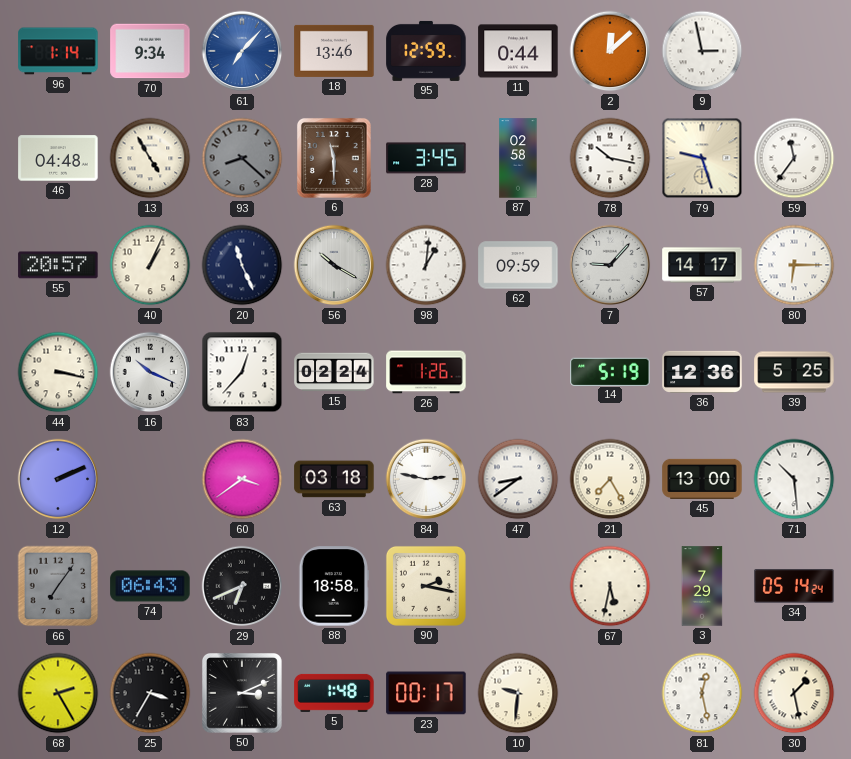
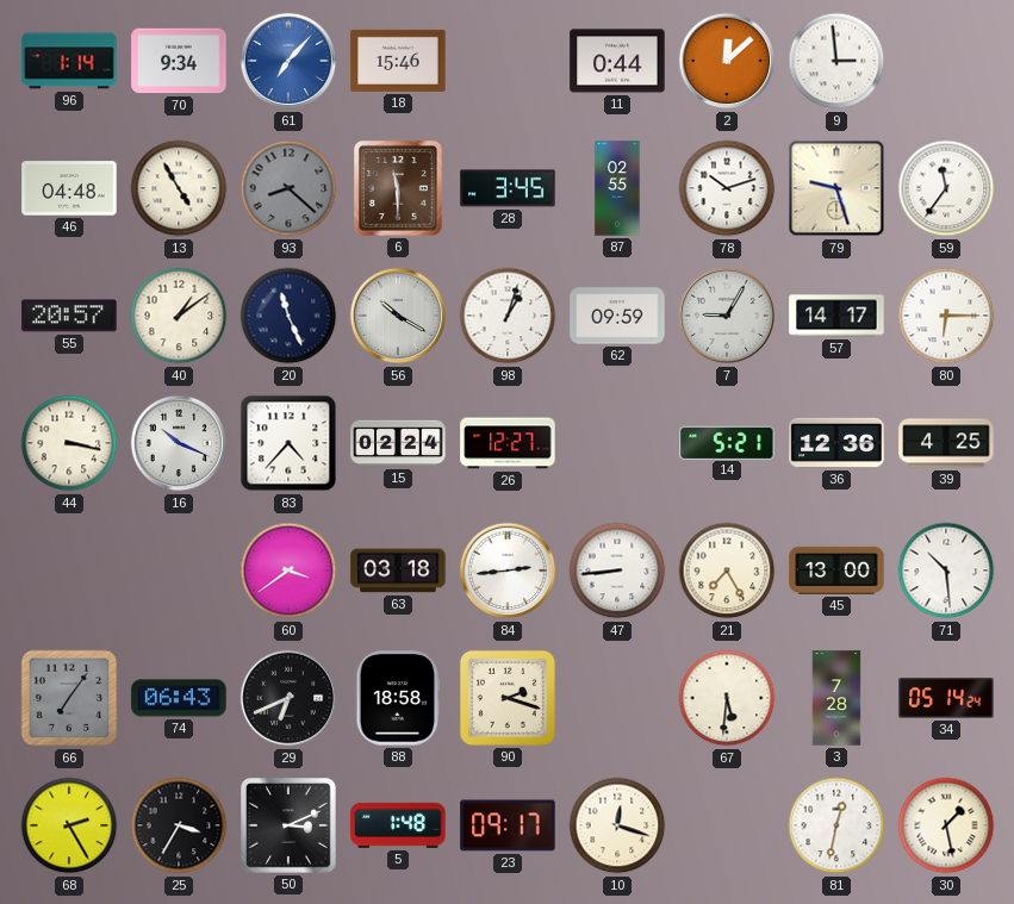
18: 13:46 -> 15:46 (398, 61)
95: 12:59 -> none (426, 51)
9: 2:58 -> 2:59 (836, 61)
87: 02:58 -> 02:55 (617, 188)
78: 10:17 -> 10:12 (727, 188)
40: 1:04 -> 1:09 (179, 316)
98: 1:01 -> 1:03 (508, 316)
7: 9:07 -> 9:05 (727, 316)
83: 12:37 -> 4:37 (288, 443)
26: 1:26 -> 12:27 (508, 443)
14: 5:19 -> 5:21 (727, 442)
39: 5:25 -> 4:25 (946, 443)
12: 2:11 -> none (58, 479)
84: 2:47 -> 2:44 (508, 571)
47: 8:39 -> 8:44 (617, 571)
90: 2:17 -> 2:18 (508, 698)
67: 5:32 -> 5:31 (727, 698)
3: 7:29 -> 7:28 (836, 698)
23: 00:17 -> 09:17 (508, 825)
10: 9:31 -> 12:18 (617, 825)
81: 12:28 -> 12:32 (836, 825)
